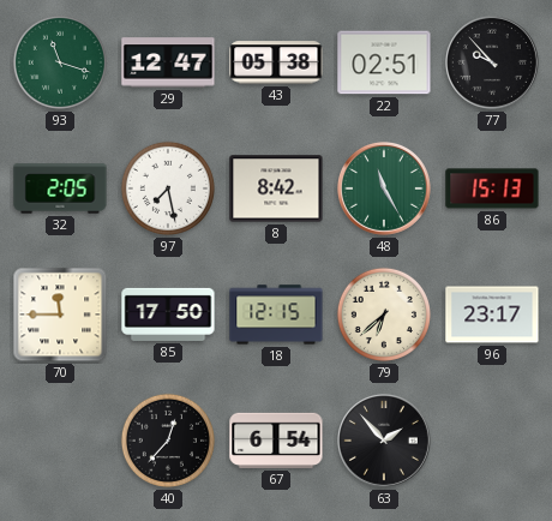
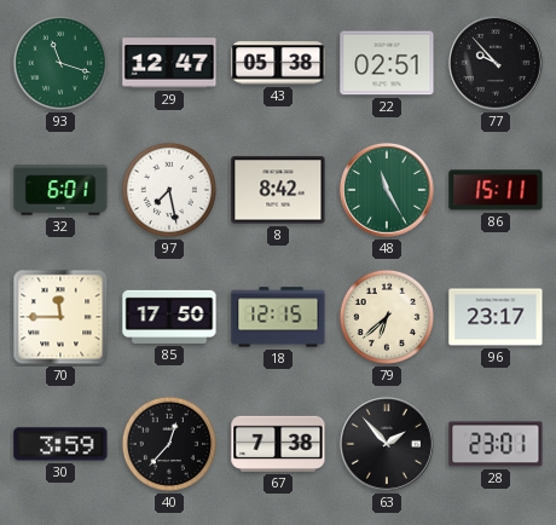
32: 2:05 -> 6:01 (60, 190)
86: 15:13 -> 15:11 (496, 190)
30: none -> 3:59 (60, 444)
67: 6:54 -> 7:38 (278, 444)
28: none -> 23:01 (496, 444)
